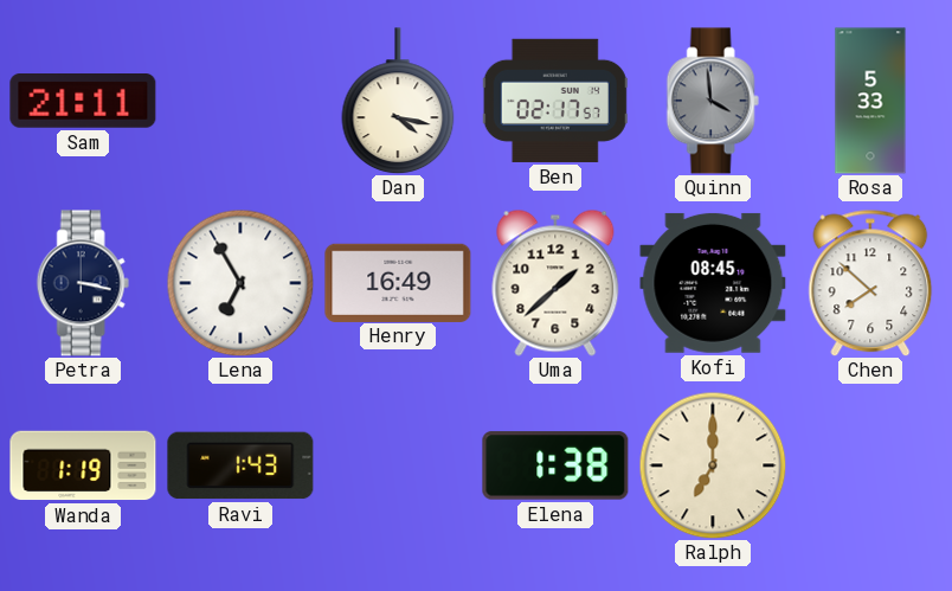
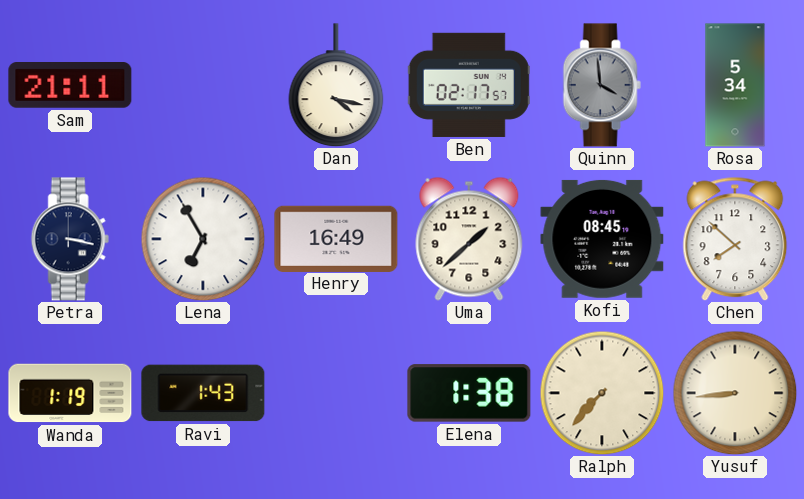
Rosa: 5:33 -> 5:34 (735, 85)
Ralph: 7:00 -> 7:37 (602, 393)
Yusuf: none -> 8:44 (735, 393)
